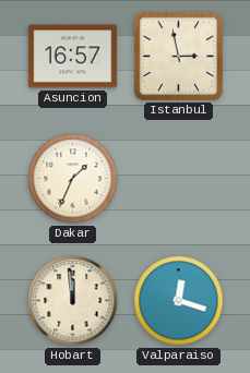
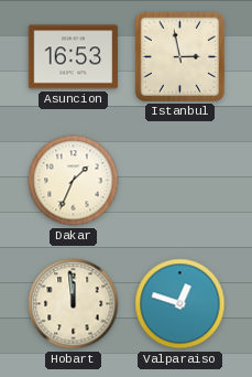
Asuncion: 16:57 -> 16:53 (74, 57)
Valparaiso: 12:18 -> 12:48 (180, 304)
